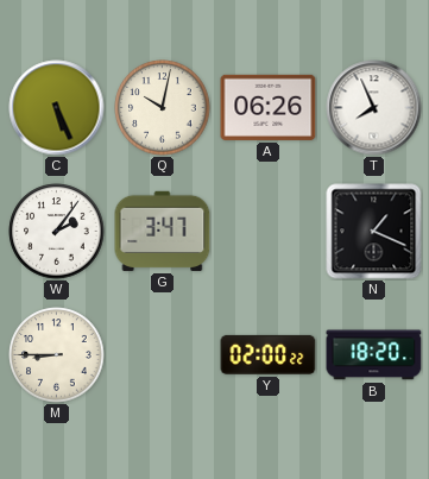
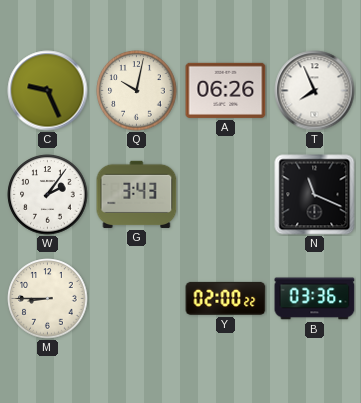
C: 5:26 -> 9:26 (48, 91)
G: 3:47 -> 3:43 (137, 194)
N: 1:19 -> 11:19 (315, 195)
B: 18:20 -> 03:36 (315, 299)
